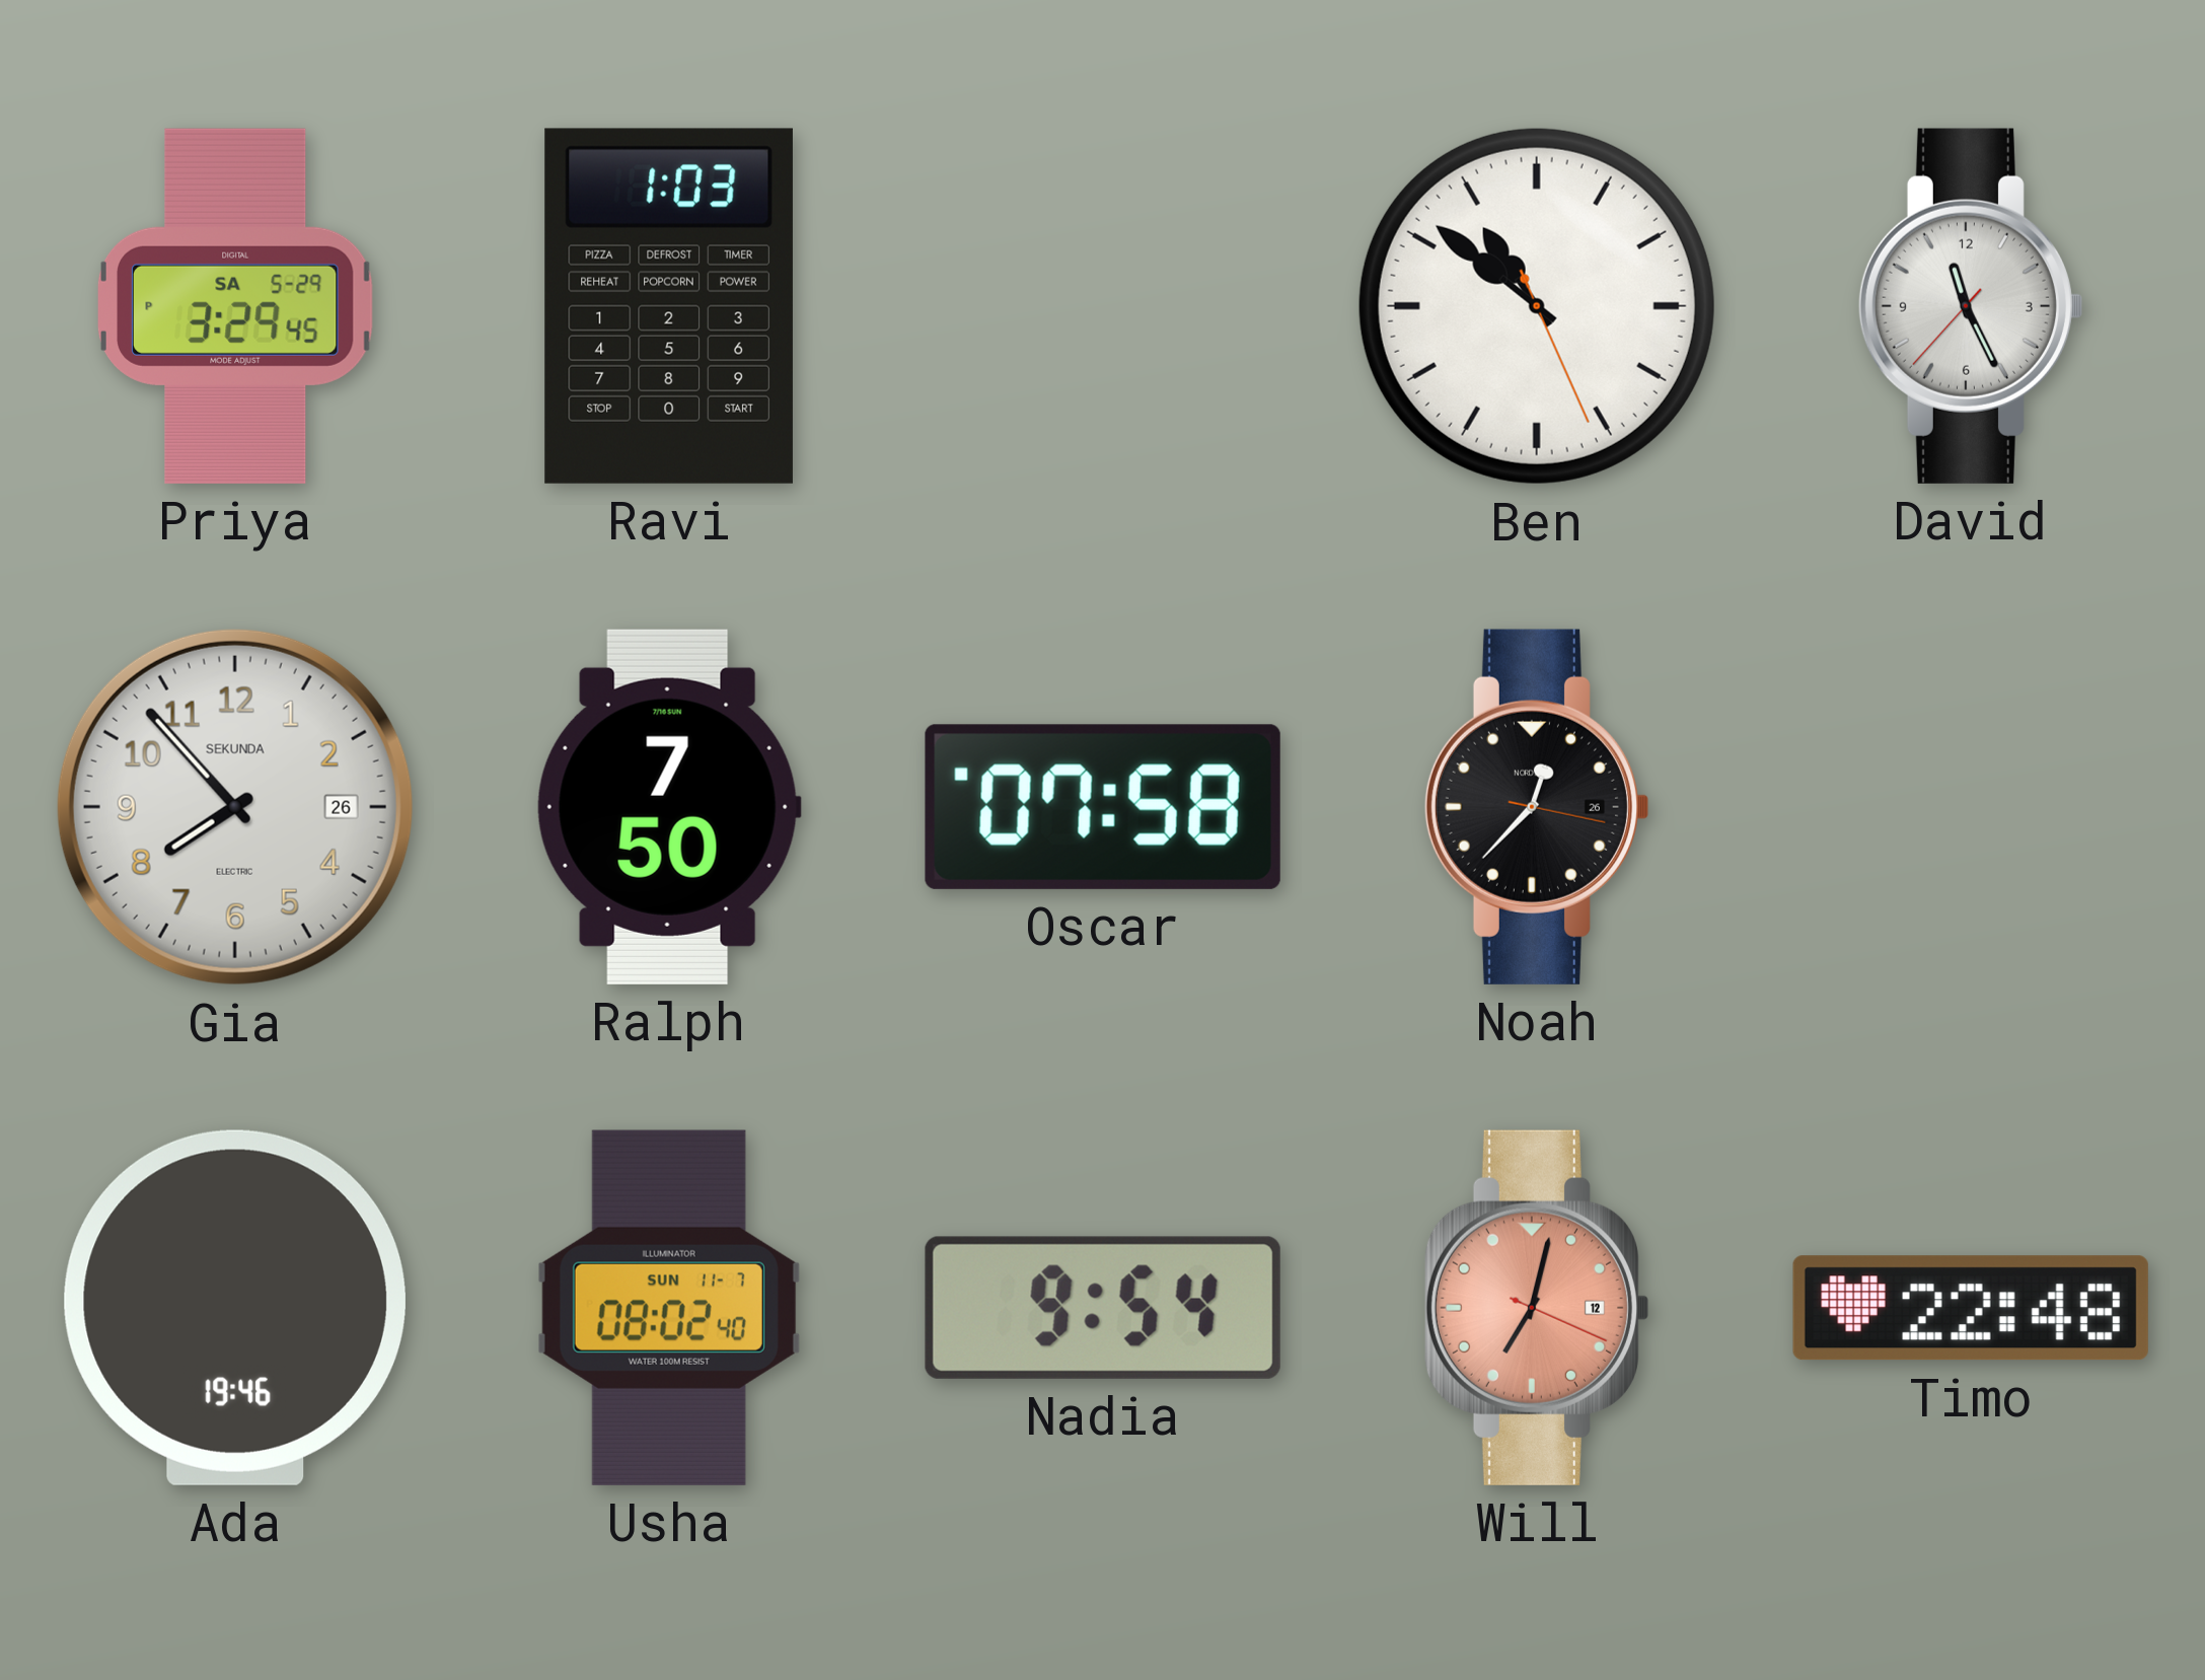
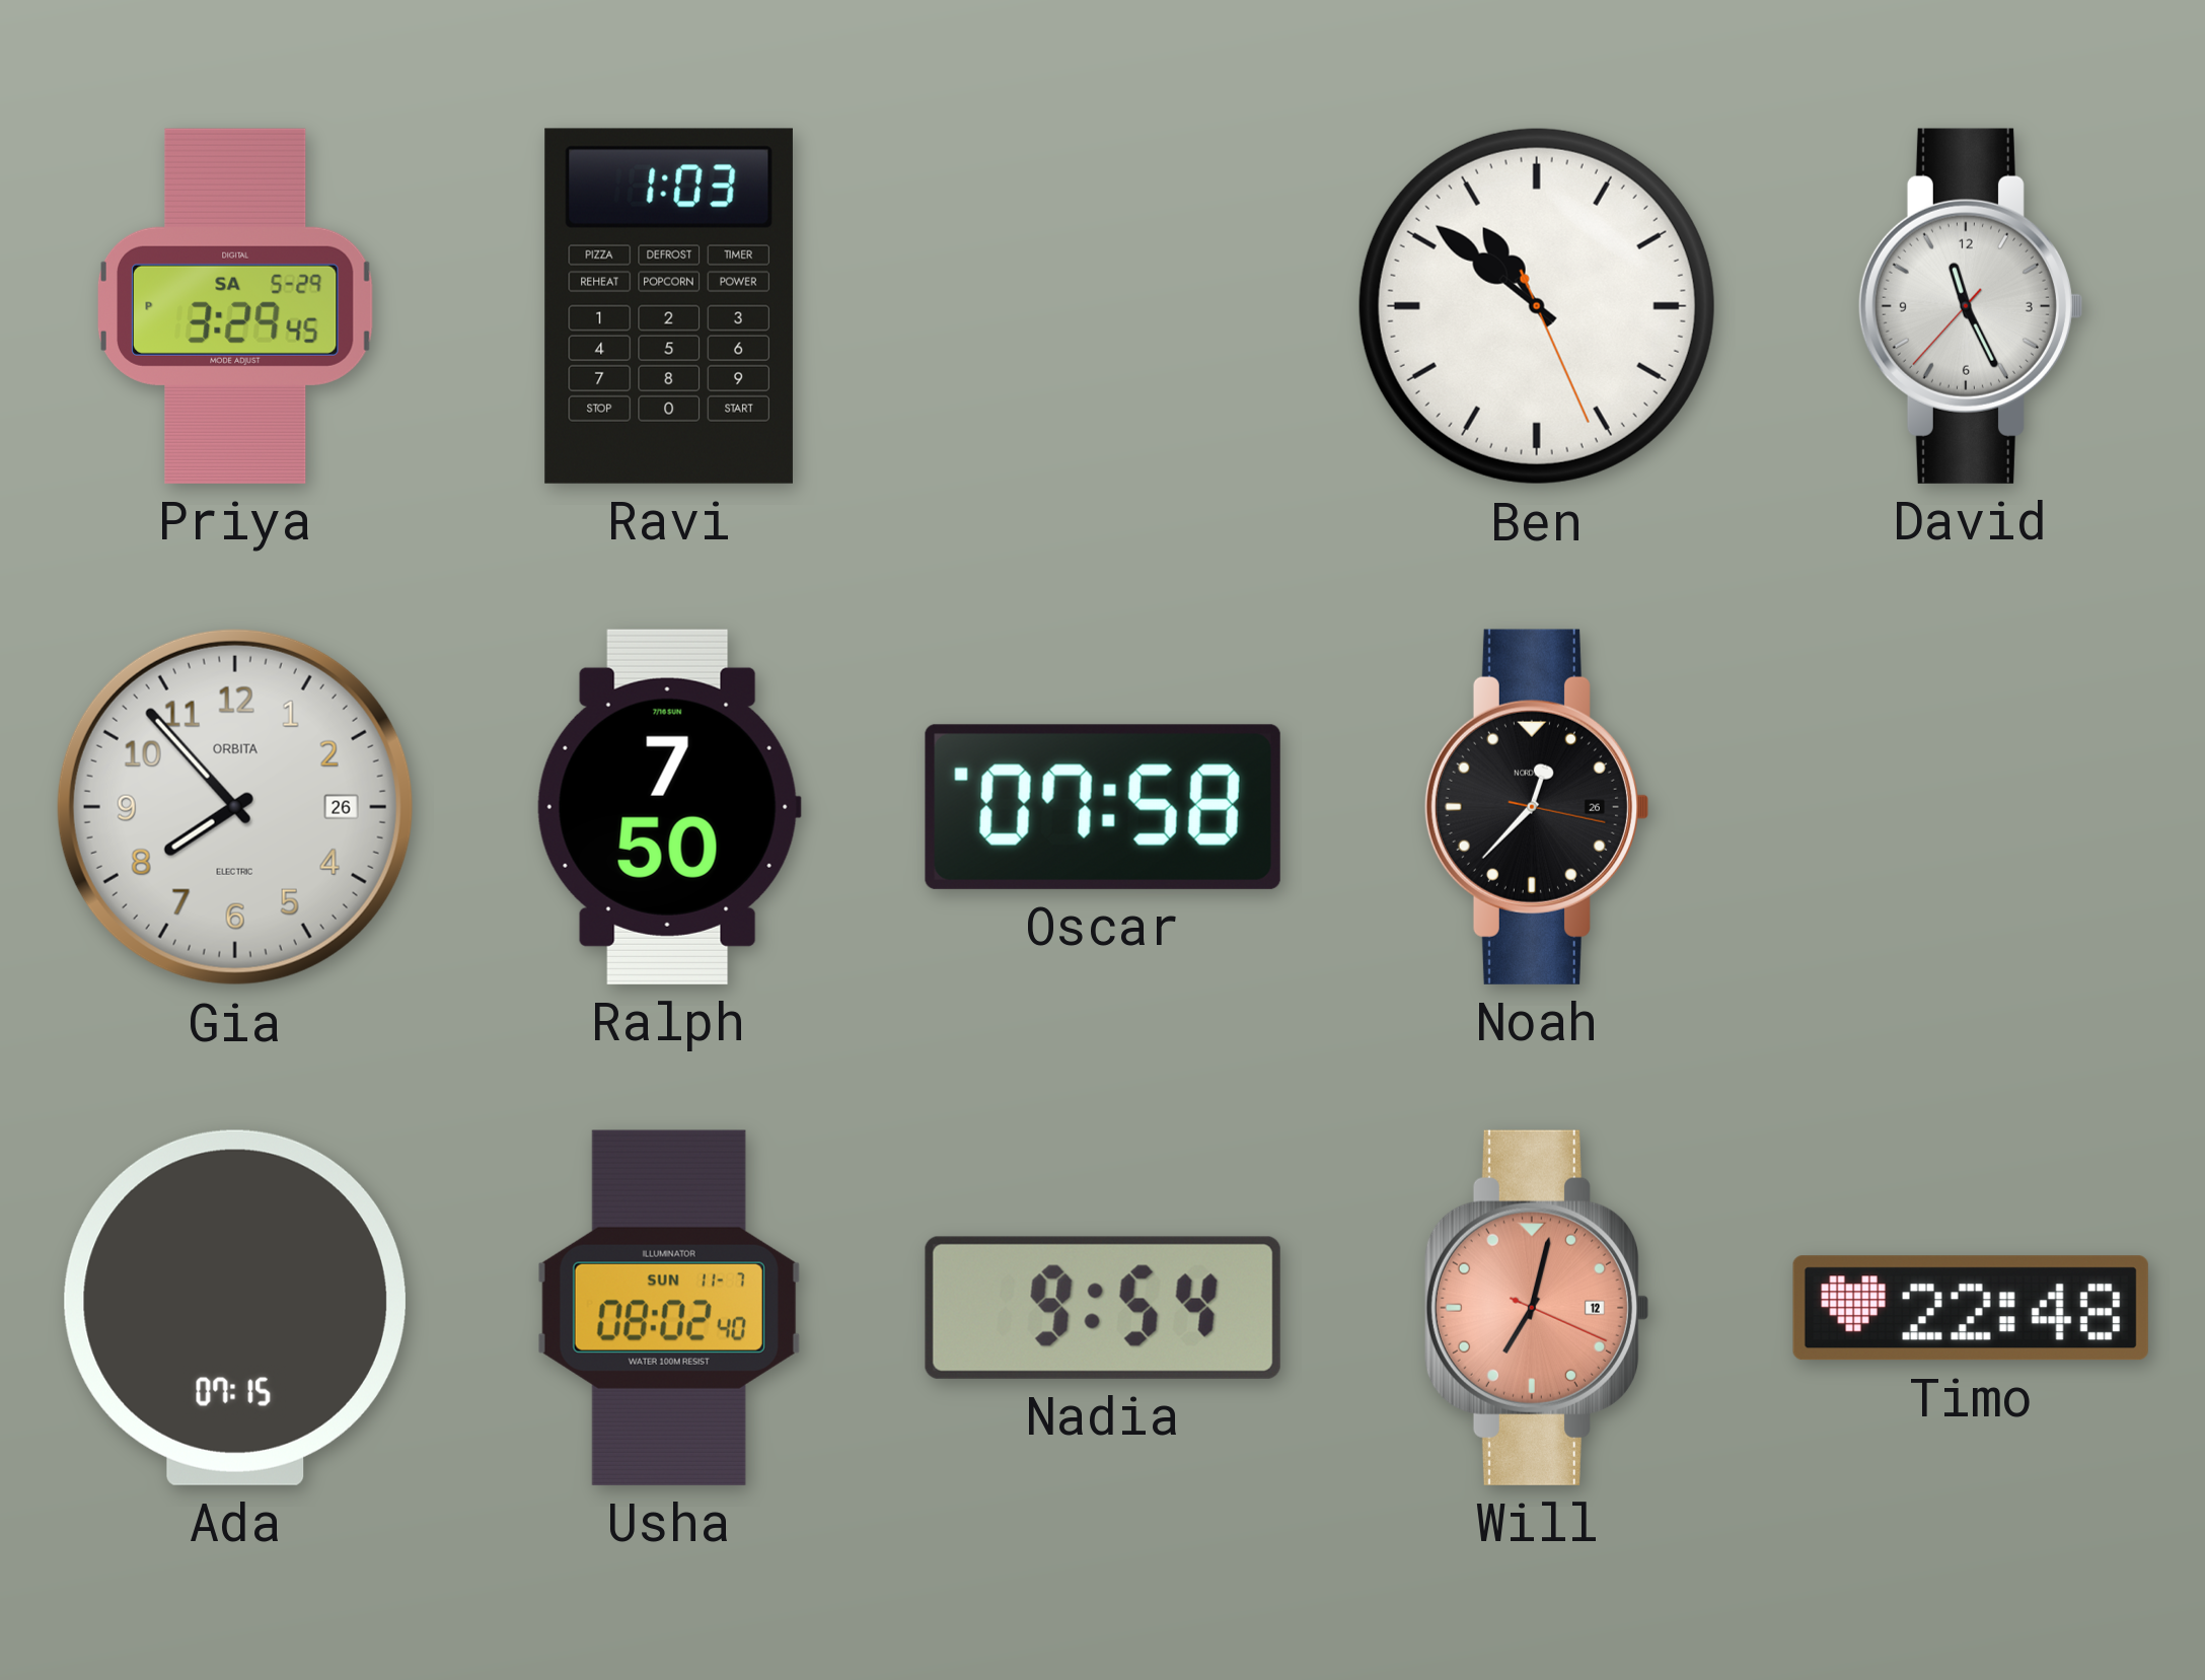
Gia brand: SEKUNDA -> ORBITA (235, 807)
Ada: 19:46 -> 07:15 (235, 1308)
